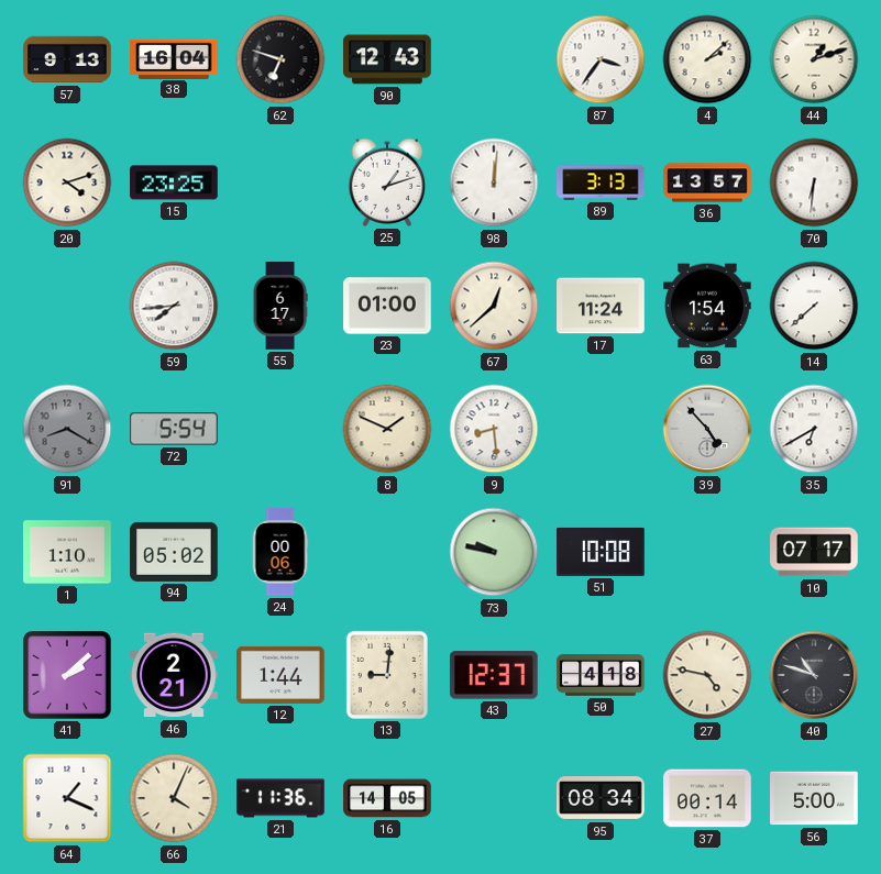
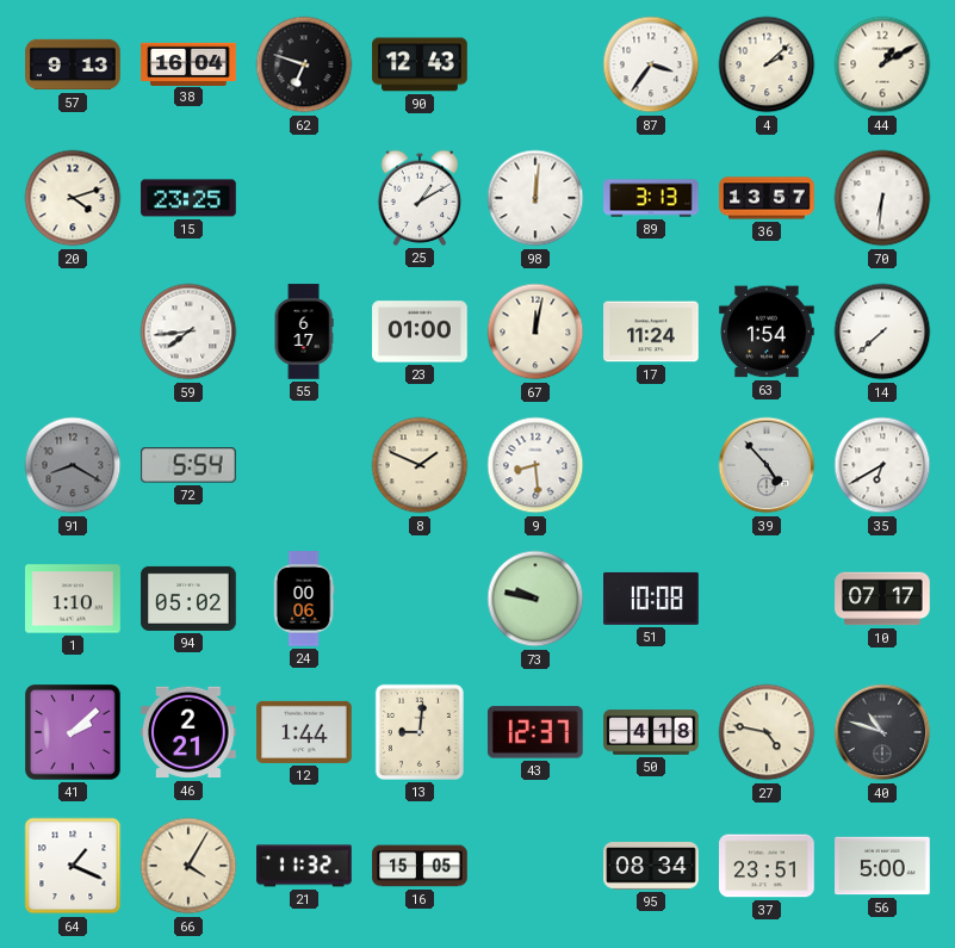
44: 1:12 -> 1:10 (882, 64)
25: 1:12 -> 1:10 (420, 198)
67: 12:38 -> 12:02 (535, 332)
66: 4:04 -> 4:05 (188, 866)
21: 11:36 -> 11:32 (304, 866)
16: 14:05 -> 15:05 (420, 866)
37: 00:14 -> 23:51 (767, 866)
